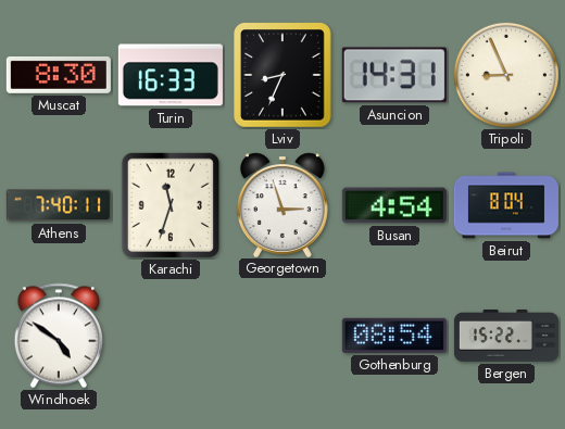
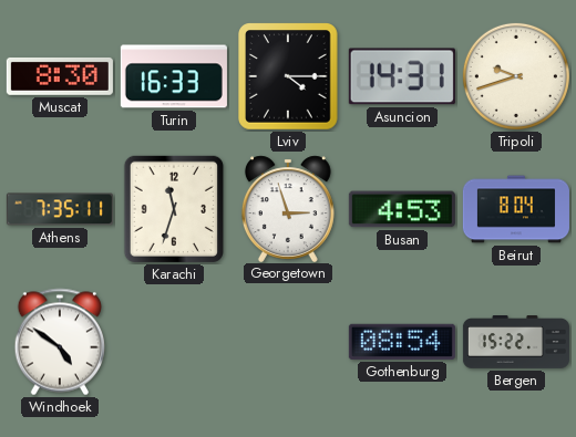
Lviv: 8:34 -> 4:15 (289, 76)
Tripoli: 8:56 -> 9:42 (516, 76)
Athens: 7:40 -> 7:35 (60, 209)
Busan: 4:54 -> 4:53 (402, 209)
